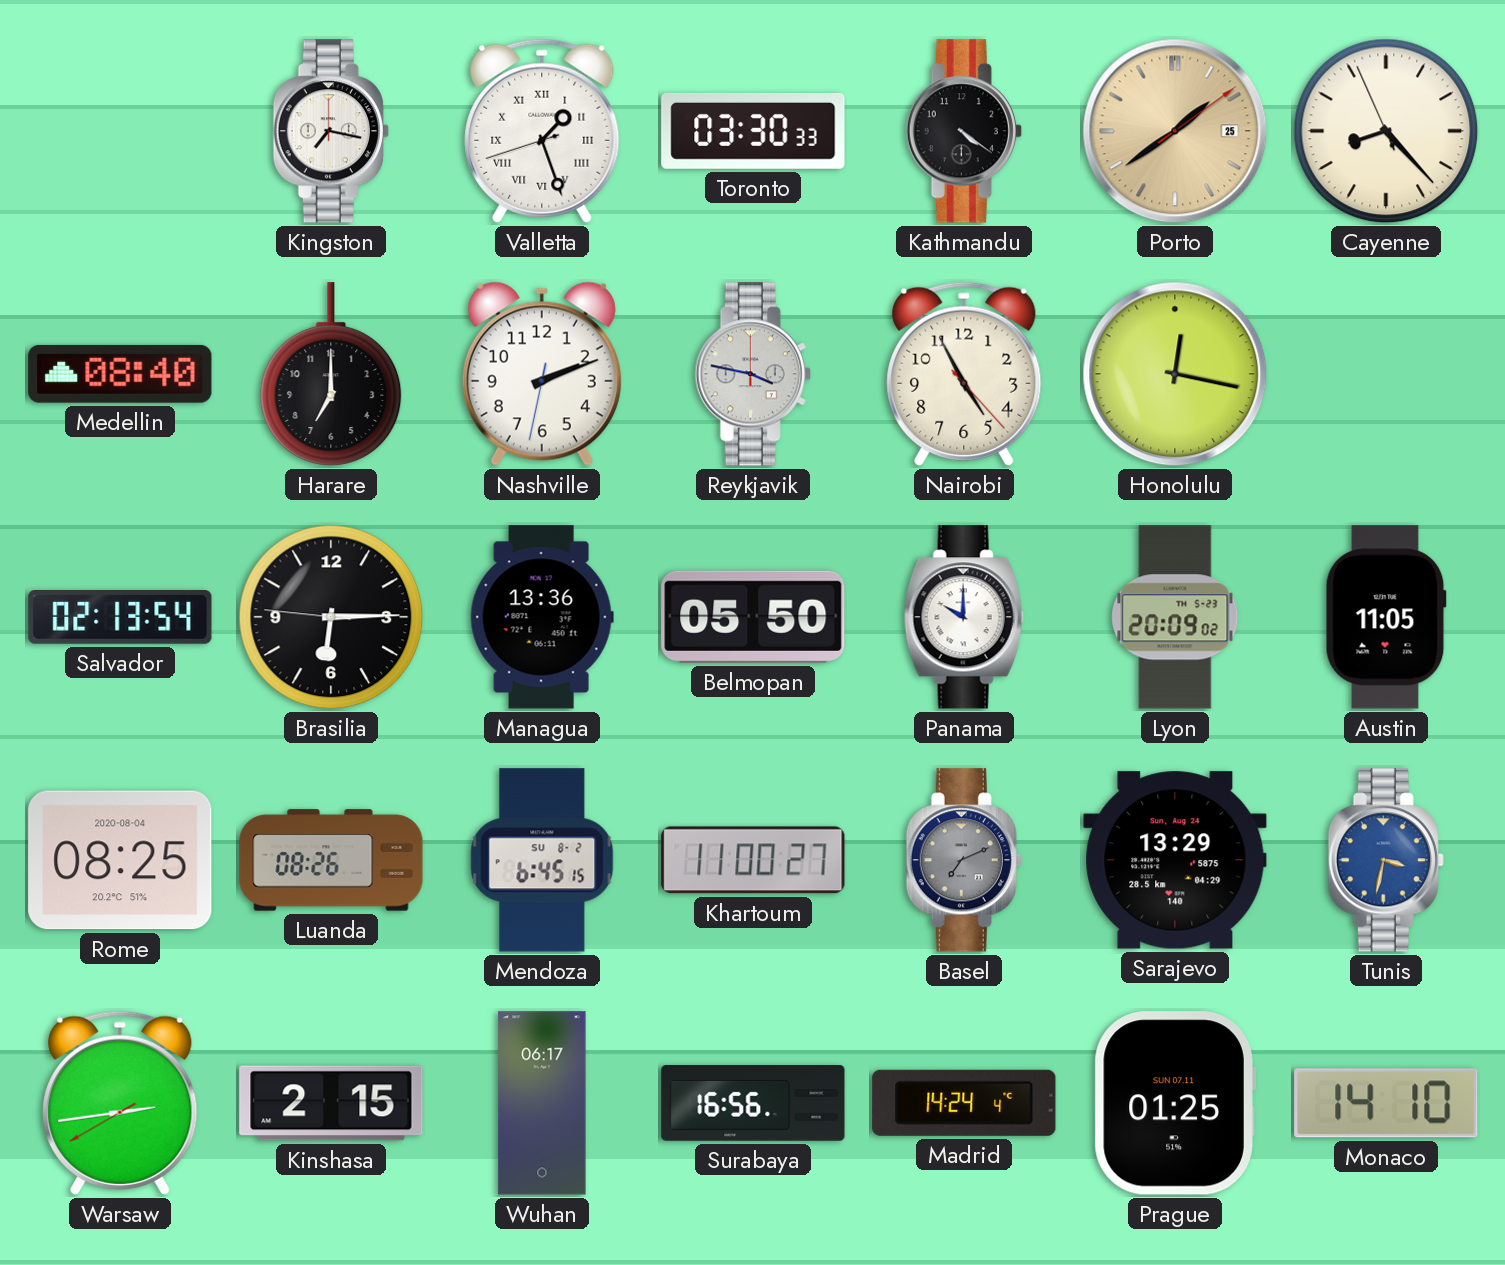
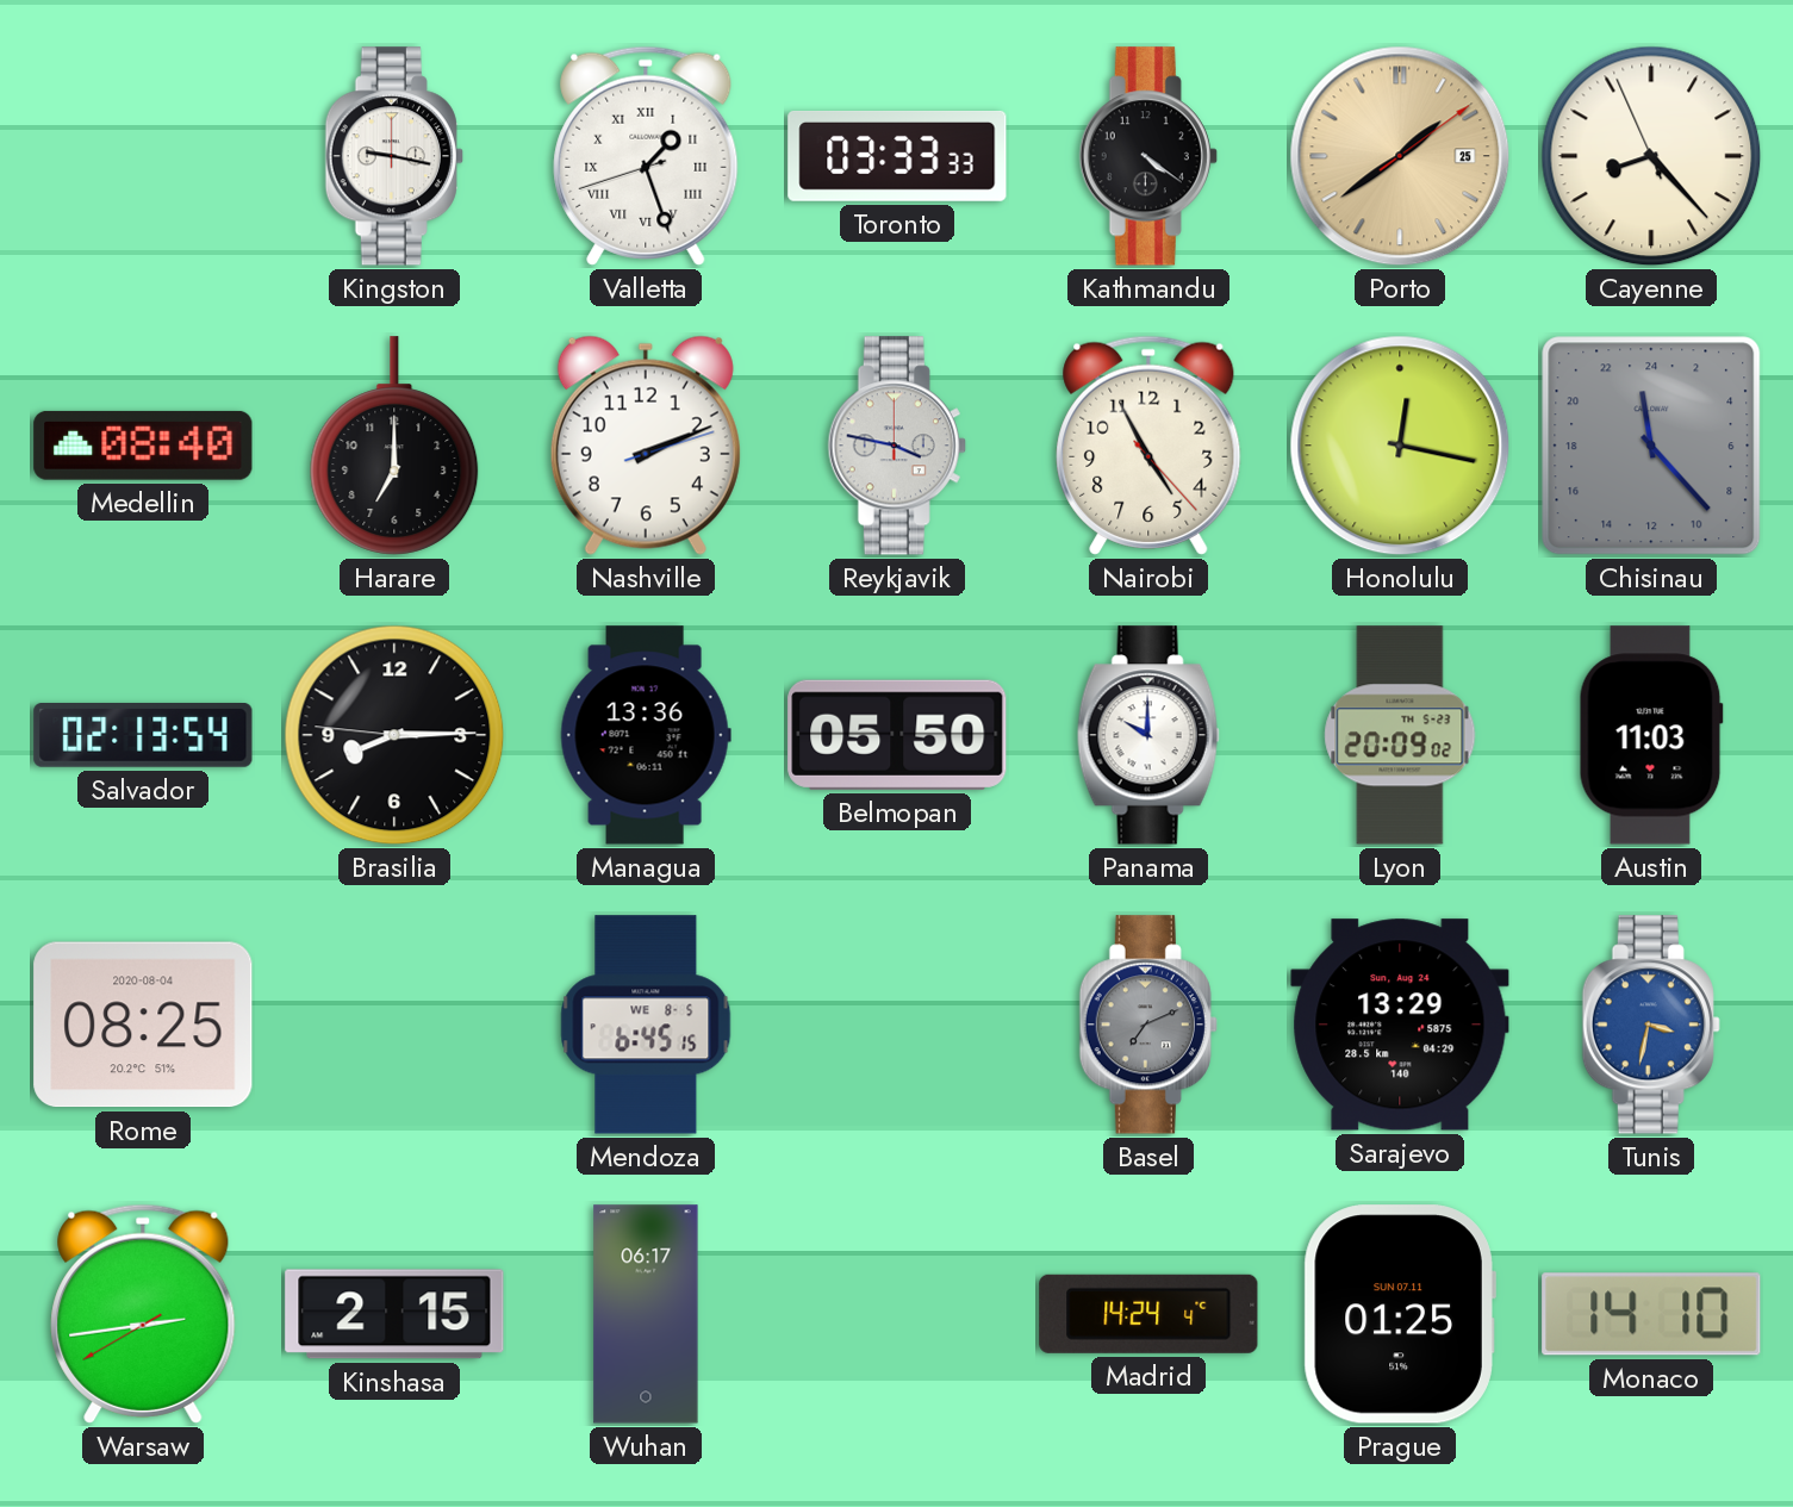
Kingston: 7:17 -> 9:17 (394, 156)
Toronto: 03:30 -> 03:33 (897, 156)
Nashville: 2:11:32 -> 2:11:12 (646, 446)
Chisinau: none -> 23:23 (1651, 446)
Brasilia: 6:14 -> 8:14 (394, 735)
Austin: 11:05 -> 11:03 (1651, 735)
Luanda: 08:26 -> none (331, 860)
Mendoza date: SU 8-2 -> WE 8-5 (646, 1025)
Khartoum: 11:00 -> none (753, 860)
Surabaya: 16:56 -> none (753, 1104)
